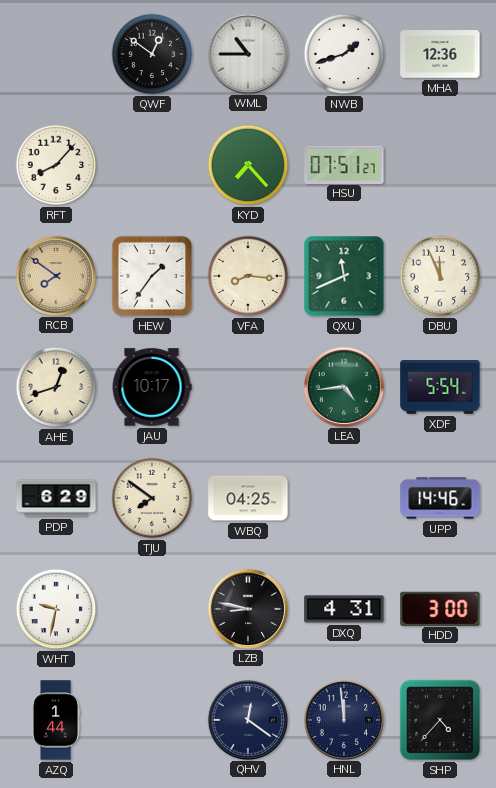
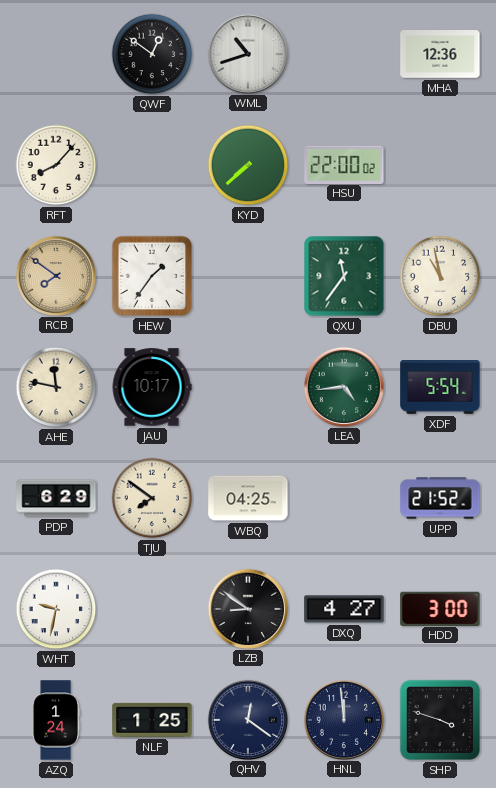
WML: 10:45 -> 10:42 (247, 53)
NWB: 1:42 -> none (344, 54)
KYD: 7:23 -> 7:38 (248, 165)
HSU: 07:51 -> 22:00 (344, 164)
VFA: 8:16 -> none (248, 276)
QXU: 11:41 -> 11:36 (344, 276)
DBU: 11:56 -> 10:58 (440, 276)
AHE: 12:42 -> 11:47 (56, 387)
UPP: 14:46 -> 21:52 (440, 498)
LZB: 8:47 -> 8:51 (247, 608)
DXQ: 4:31 -> 4:27 (344, 609)
AZQ: 1:44 -> 1:24 (55, 720)
NLF: none -> 1:25 (152, 720)
SHP: 4:37 -> 3:48 (439, 720)
